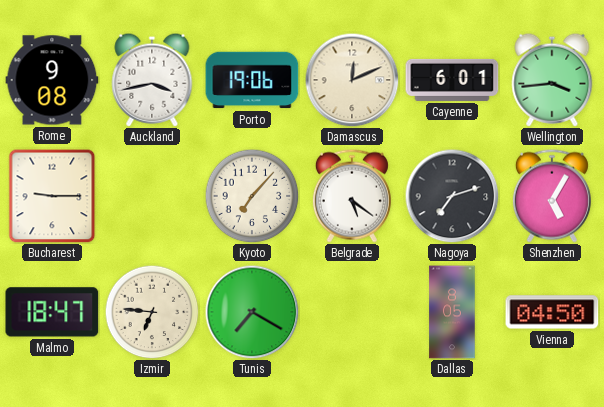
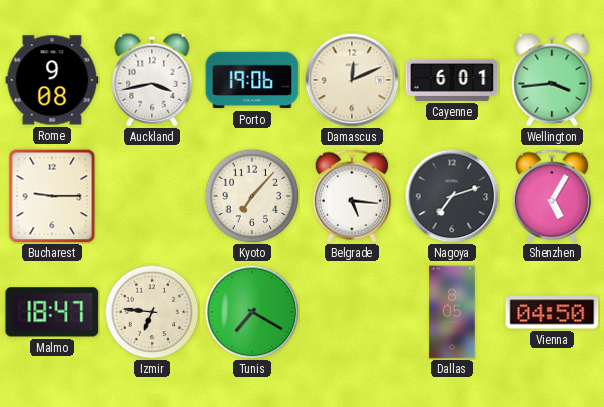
Belgrade: 5:21 -> 5:16 (352, 196)
